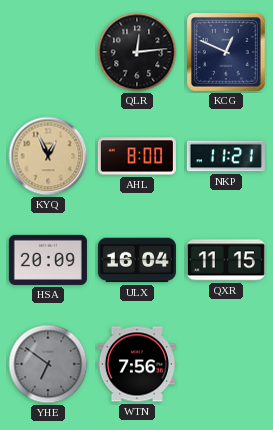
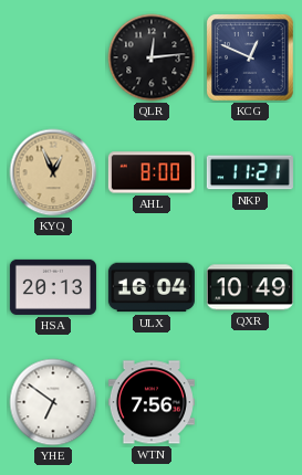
HSA: 20:09 -> 20:13 (53, 287)
QXR: 11:15 -> 10:49 (250, 287)
YHE dial: grey -> white (53, 402)
